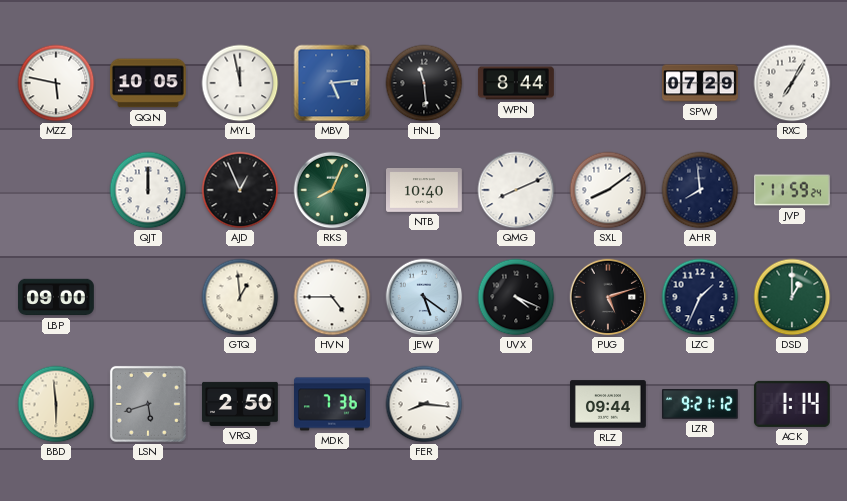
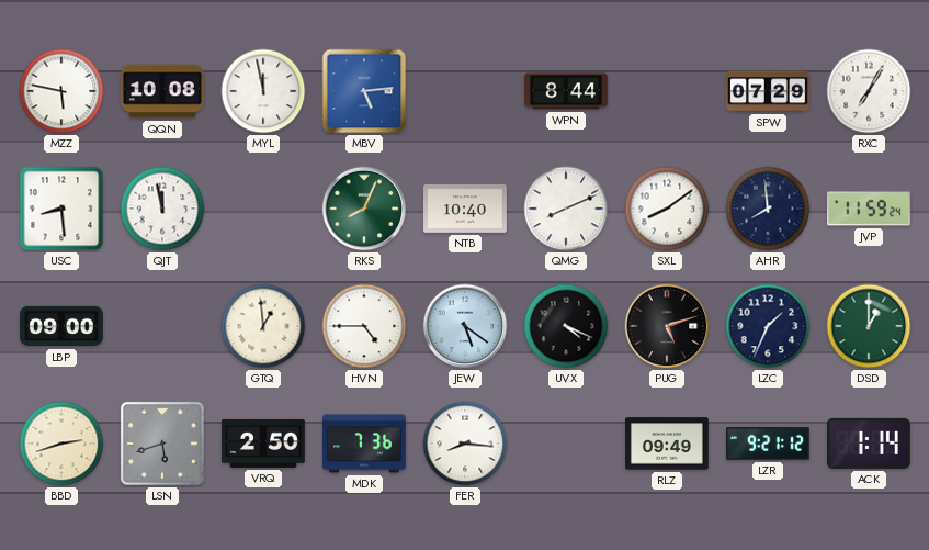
QQN: 10:05 -> 10:08 (162, 91)
HNL: 11:29 -> none (424, 83)
USC: none -> 8:29 (61, 209)
QJT: 12:00 -> 11:58 (162, 209)
AJD: 12:56 -> none (240, 190)
BBD: 5:59 -> 2:42 (61, 444)
RLZ: 09:44 -> 09:49 (668, 444)
